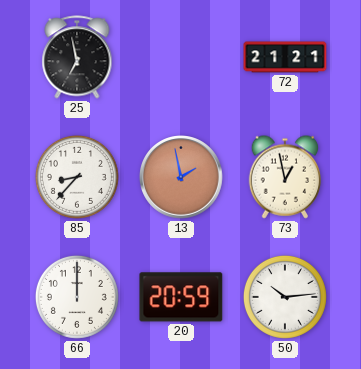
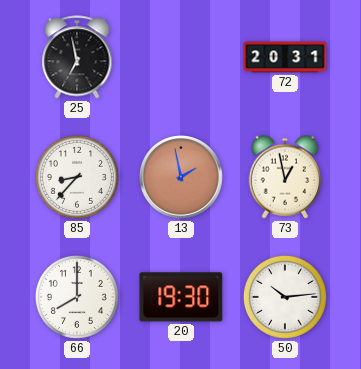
72: 21:21 -> 20:31 (285, 57)
66: 12:00 -> 8:00 (77, 297)
20: 20:59 -> 19:30 (181, 297)
